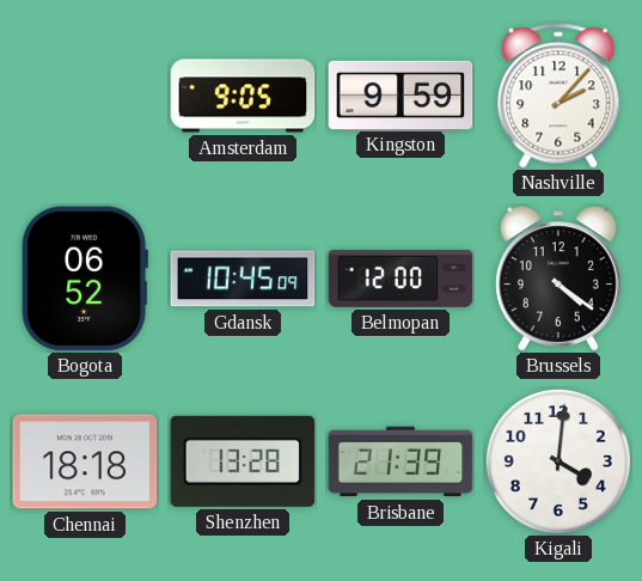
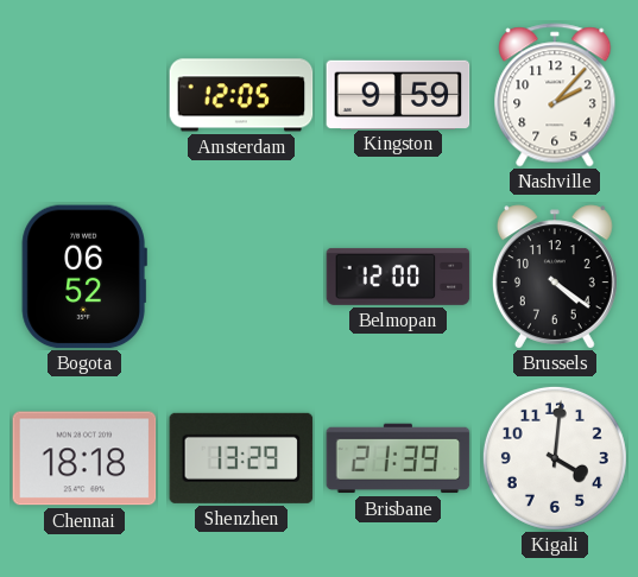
Amsterdam: 9:05 -> 12:05 (241, 95)
Gdansk: 10:45 -> none (243, 279)
Shenzhen: 13:28 -> 13:29 (241, 458)
